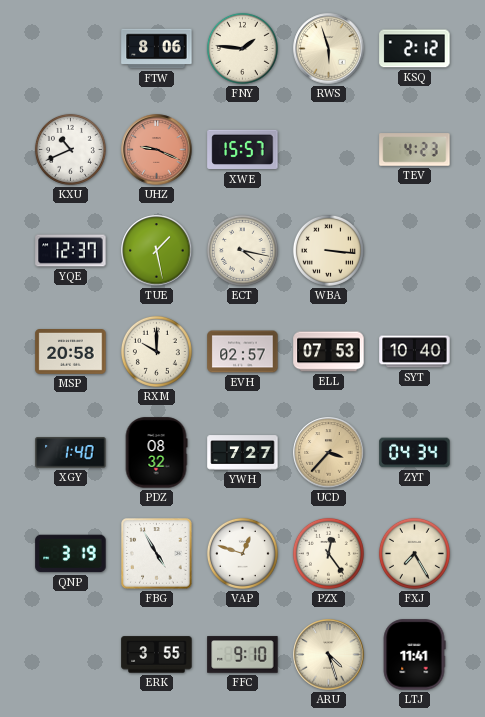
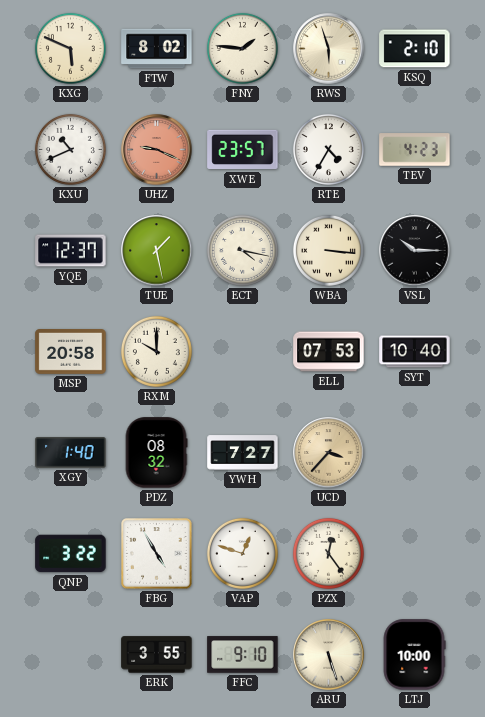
KXG: none -> 5:49 (70, 48)
FTW: 8:06 -> 8:02 (157, 49)
KSQ: 2:12 -> 2:10 (415, 49)
XWE: 15:57 -> 23:57 (243, 150)
RTE: none -> 4:35 (328, 149)
VSL: none -> 10:15 (415, 251)
EVH: 02:57 -> none (243, 352)
ZYT: 04:34 -> none (415, 453)
QNP: 3:19 -> 3:22 (71, 554)
FXJ: 7:25 -> none (414, 553)
ARU: 4:27 -> 5:27 (329, 655)
LTJ: 11:41 -> 10:00 (414, 655)
